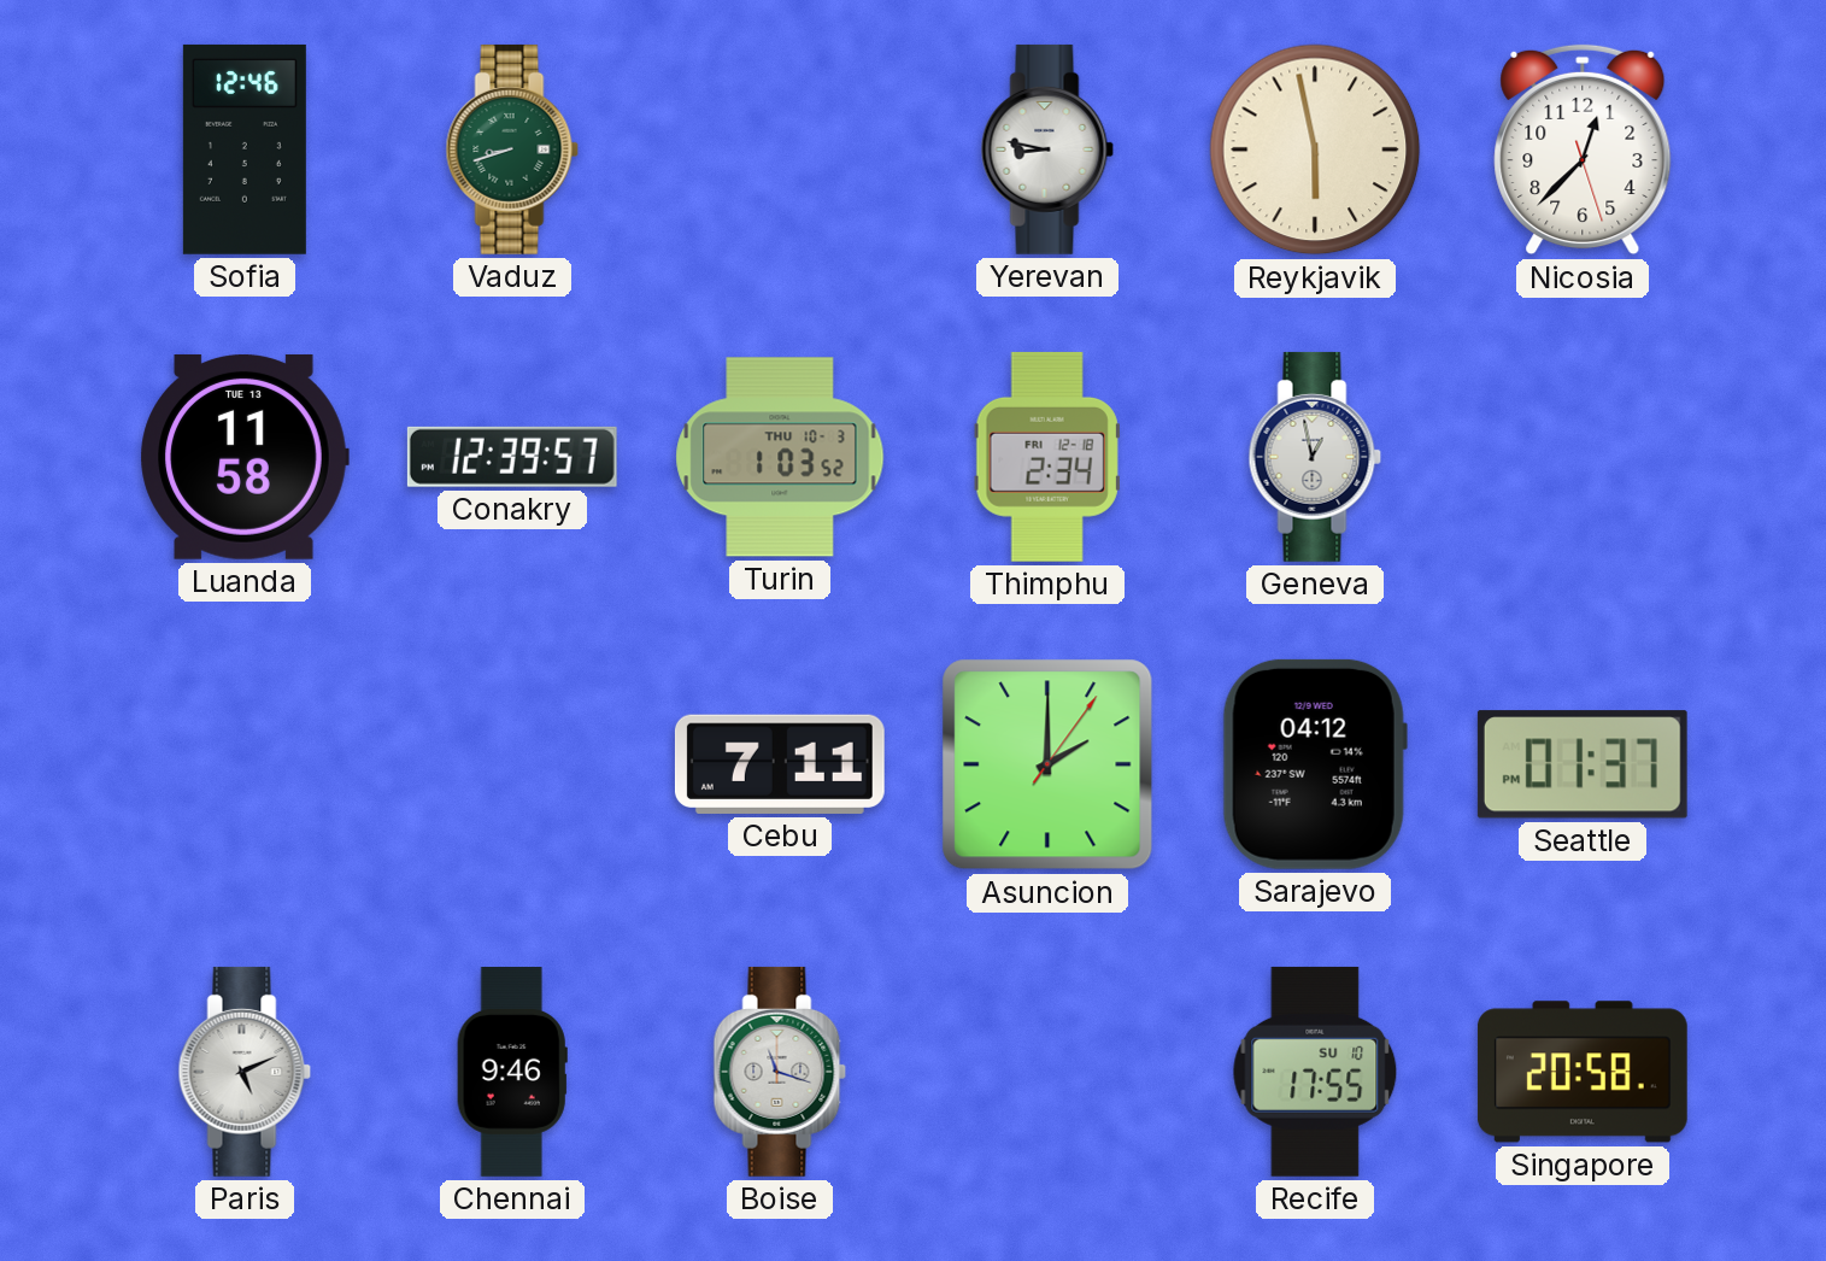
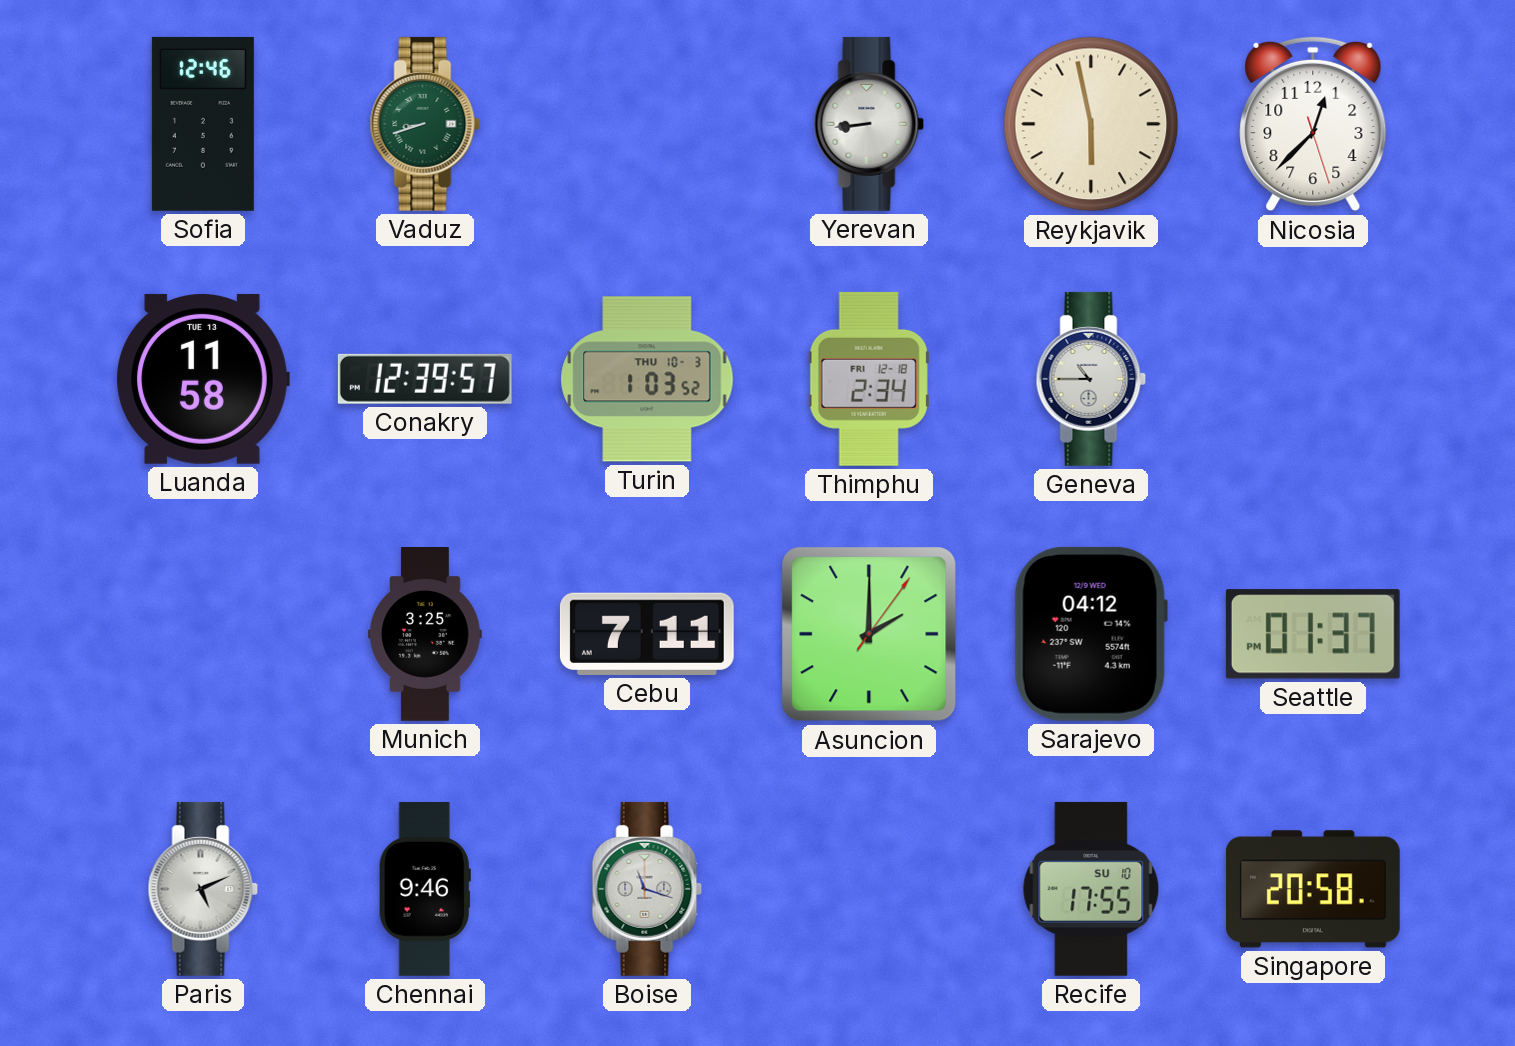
Yerevan: 8:47 -> 8:44 (869, 124)
Geneva: 12:58 -> 10:45 (1091, 379)
Munich: none -> 3:25 (426, 635)
